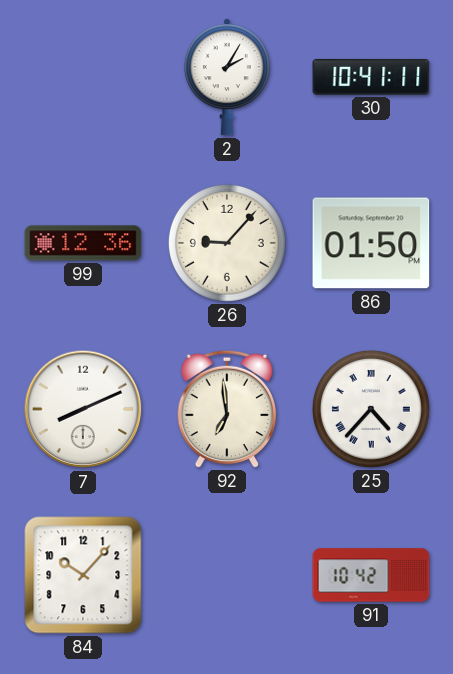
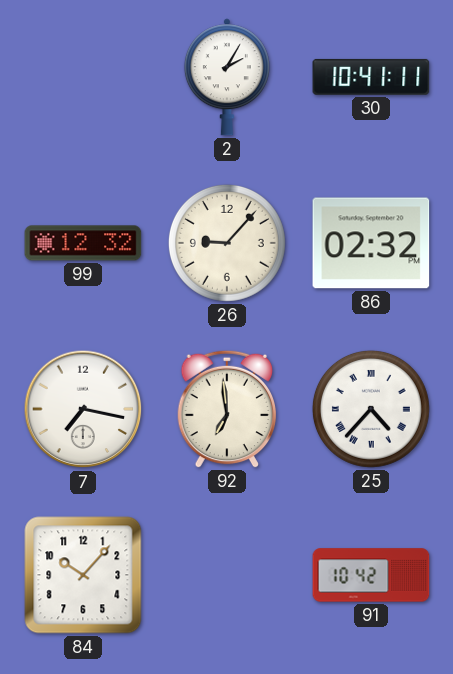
99: 12:36 -> 12:32 (83, 243)
86: 01:50 -> 02:32 (371, 243)
7: 8:11 -> 7:17 (83, 409)
